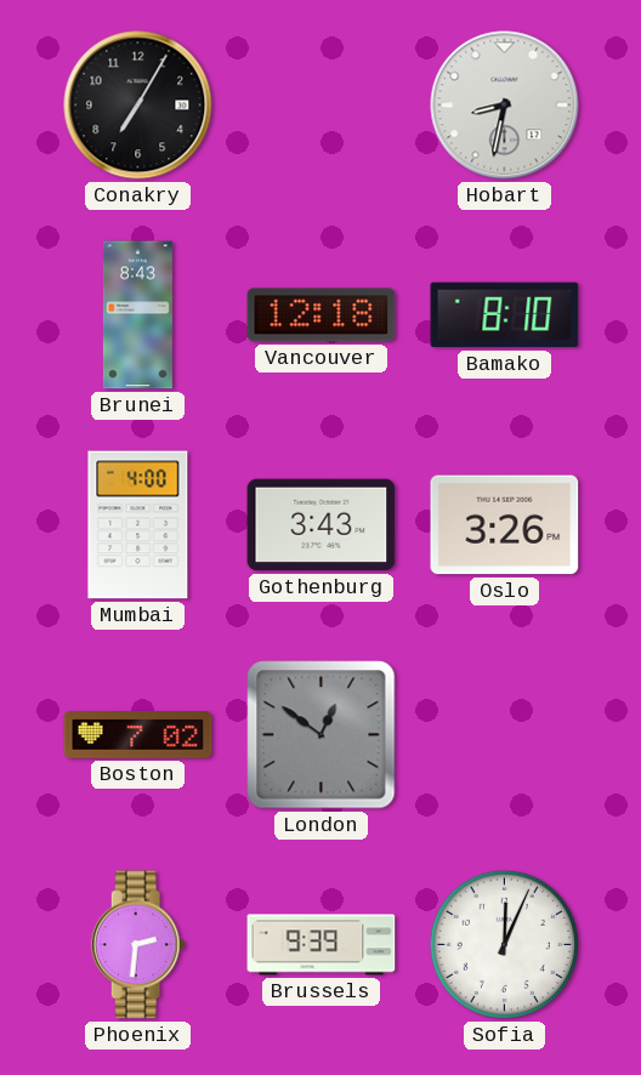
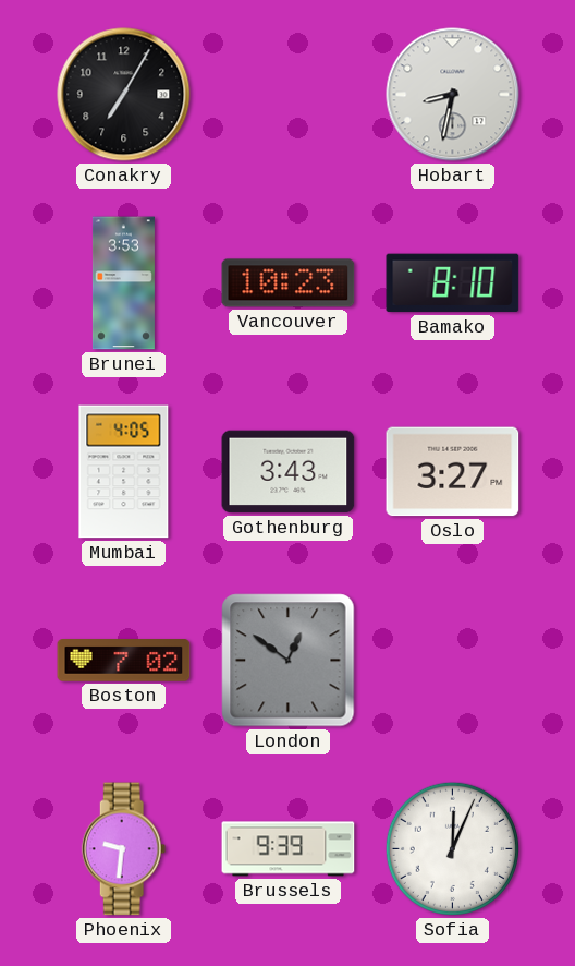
Brunei: 8:43 -> 3:53 (123, 283)
Vancouver: 12:18 -> 10:23 (289, 283)
Mumbai: 4:00 -> 4:05 (124, 472)
Oslo: 3:26 -> 3:27 (453, 472)
Phoenix: 2:31 -> 9:31 (124, 849)
